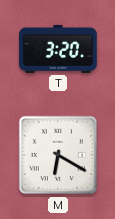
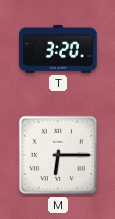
M: 6:20 -> 6:15 (58, 155)
